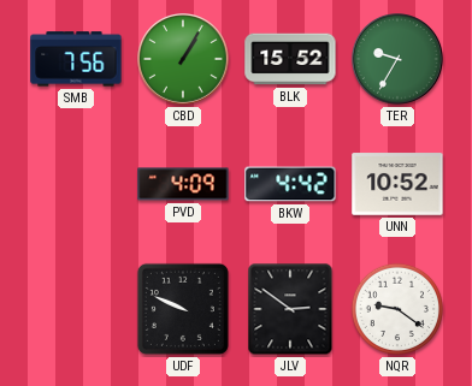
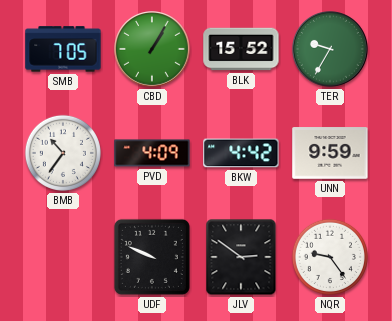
SMB: 7:56 -> 7:05 (63, 49)
BMB: none -> 10:36 (63, 153)
UNN: 10:52 -> 9:59 (330, 153)
NQR: 9:21 -> 9:24 (330, 257)
